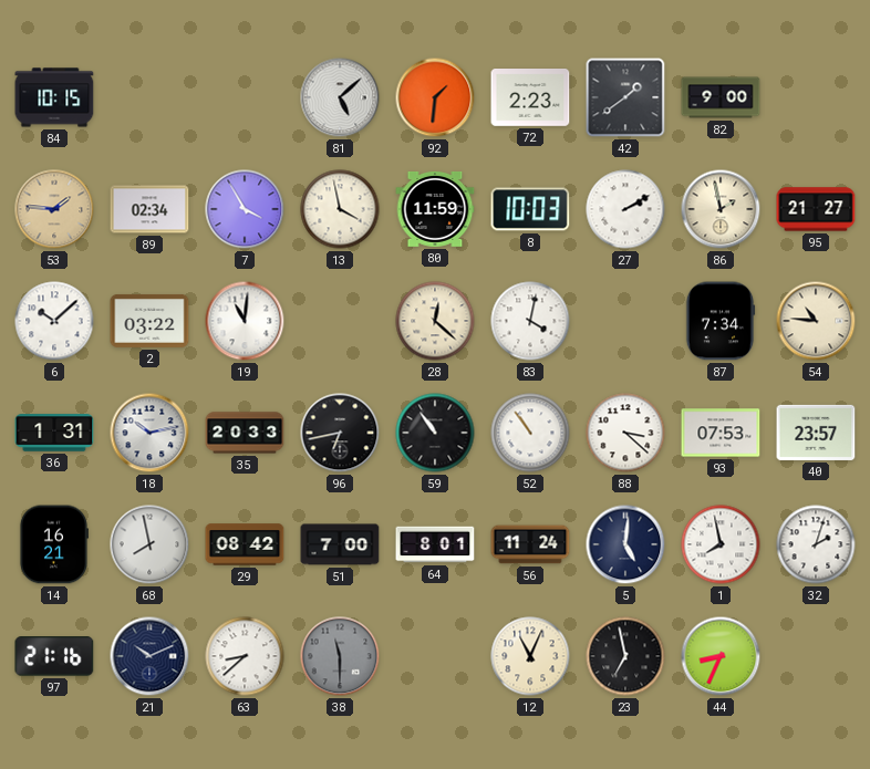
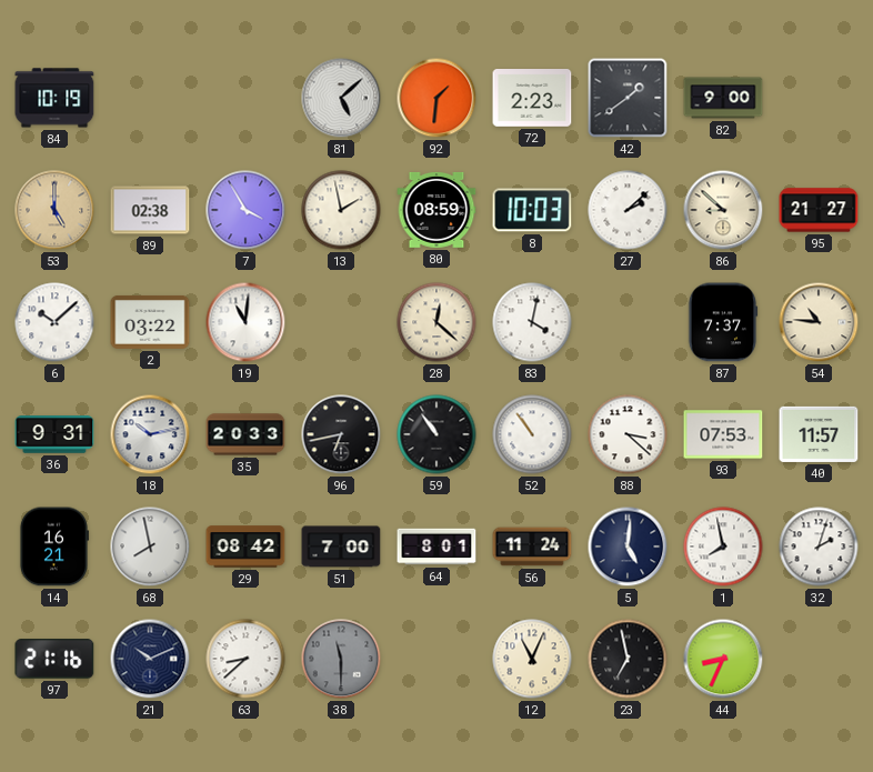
84: 10:15 -> 10:19 (54, 98)
53: 1:46 -> 5:00 (54, 210)
89: 02:34 -> 02:38 (150, 210)
13: 3:58 -> 1:58 (341, 210)
80: 11:59 -> 08:59 (436, 210)
27: 2:10 -> 2:08 (628, 210)
86: 1:58 -> 8:52 (723, 210)
87: 7:34 -> 7:37 (723, 322)
36: 1:31 -> 9:31 (54, 434)
40: 23:57 -> 11:57 (819, 434)
